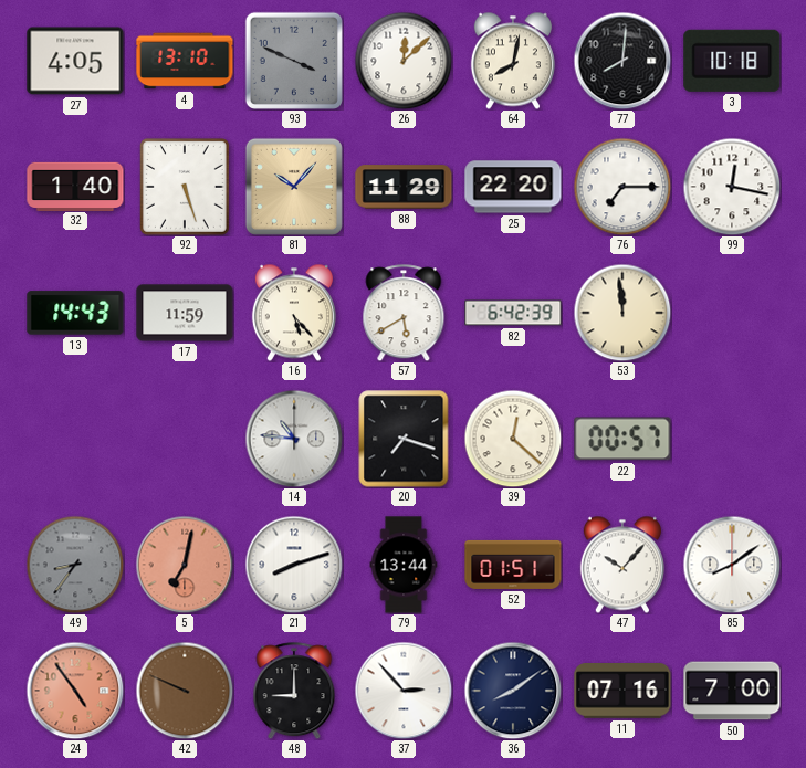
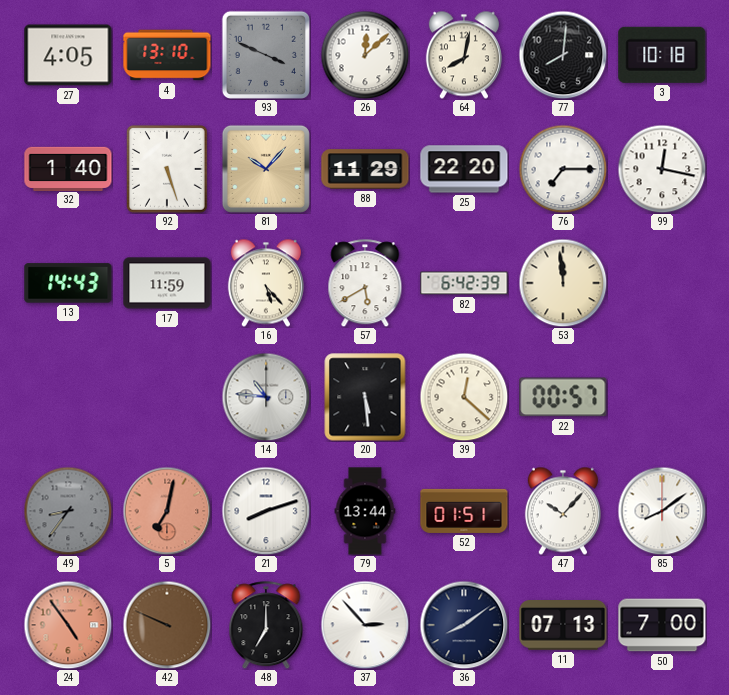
20: 7:18 -> 5:29 (365, 397)
48: 9:00 -> 7:00 (266, 625)
11: 07:16 -> 07:13 (563, 625)
